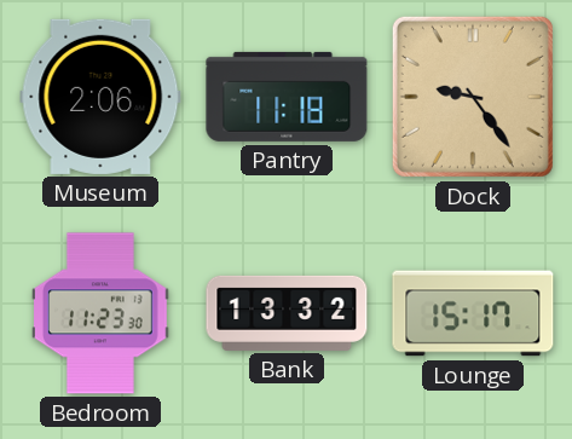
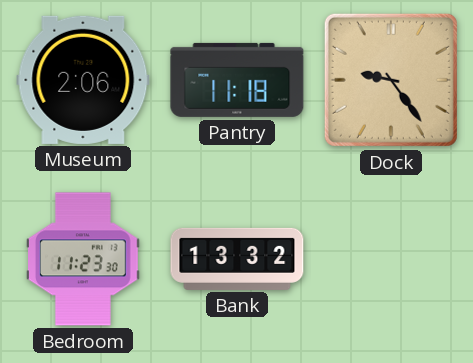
Lounge: 15:17 -> none (473, 313)
